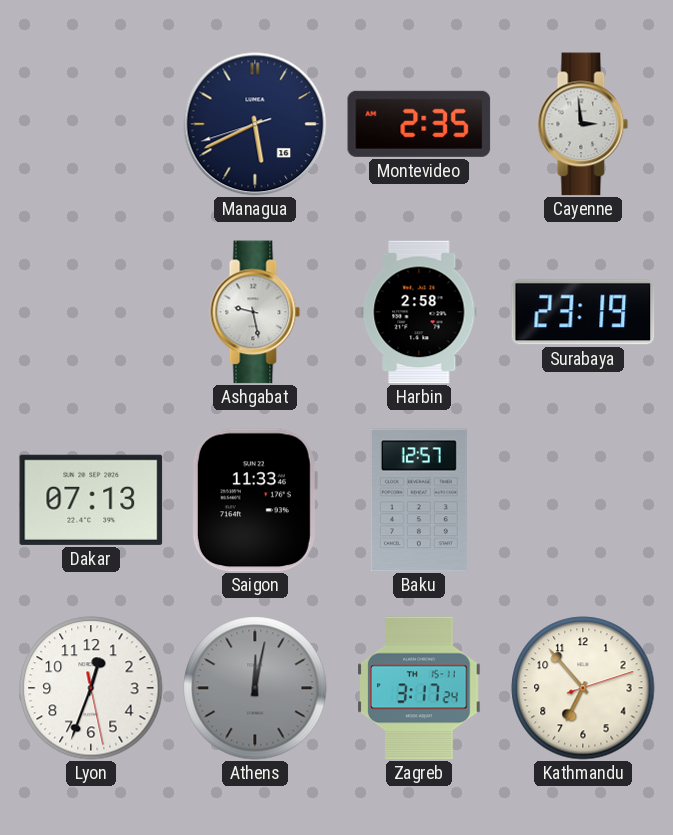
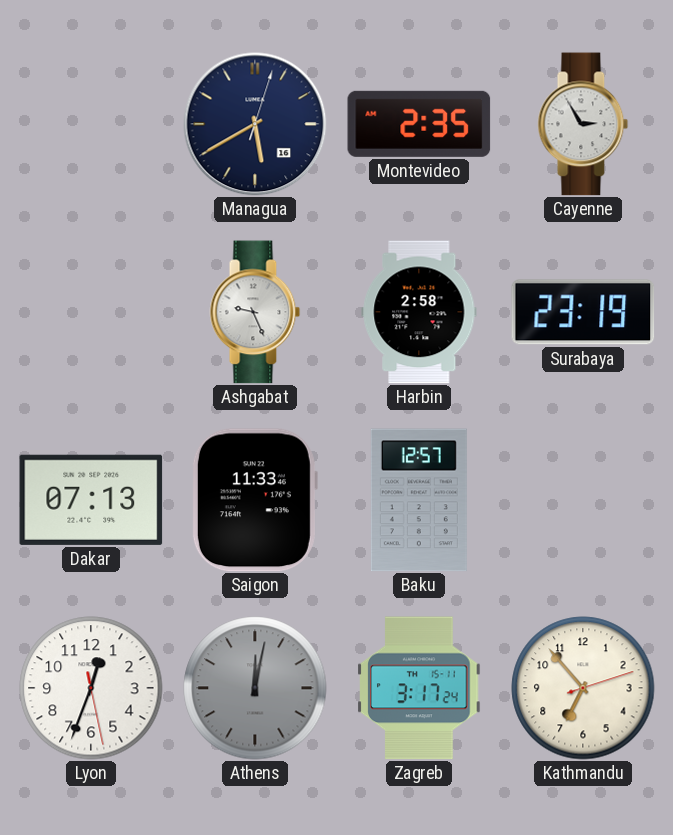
Managua: 5:40:42 -> 5:40:03 (255, 124)
Cayenne: 2:59 -> 2:55 (583, 124)
Ashgabat: 9:28 -> 9:26 (255, 312)
